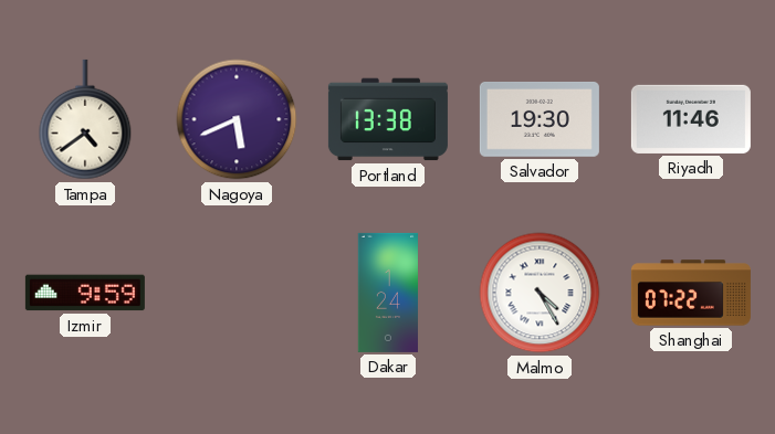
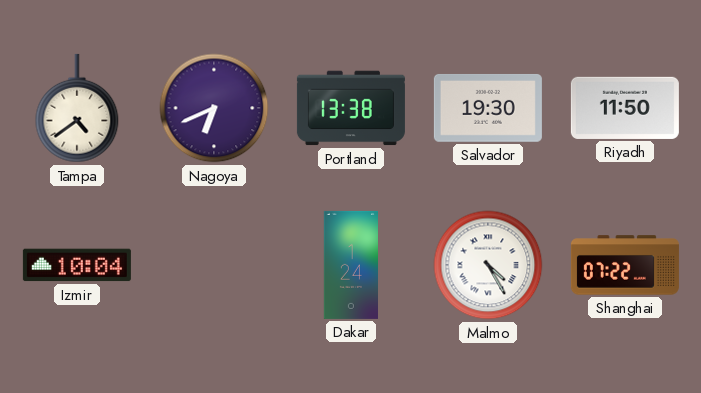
Nagoya: 5:41 -> 6:41 (214, 108)
Riyadh: 11:46 -> 11:50 (625, 108)
Izmir: 9:59 -> 10:04 (77, 265)
